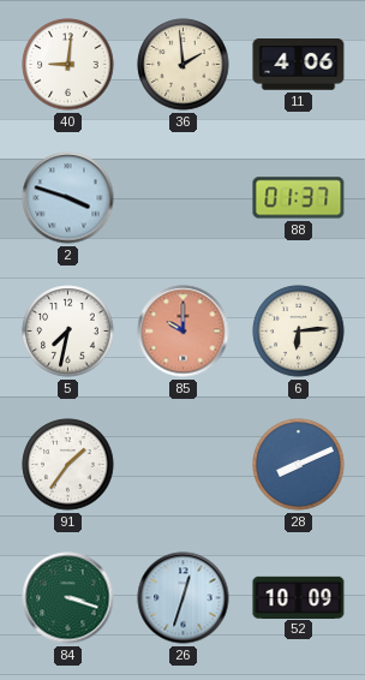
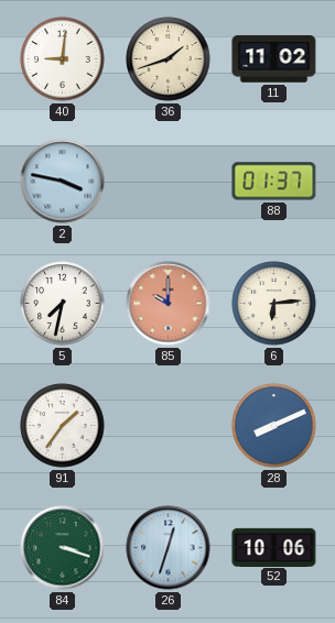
36: 1:59 -> 1:42 (169, 59)
11: 4:06 -> 11:02 (274, 59)
2: 3:48 -> 3:47 (63, 182)
52: 10:09 -> 10:06 (274, 547)
